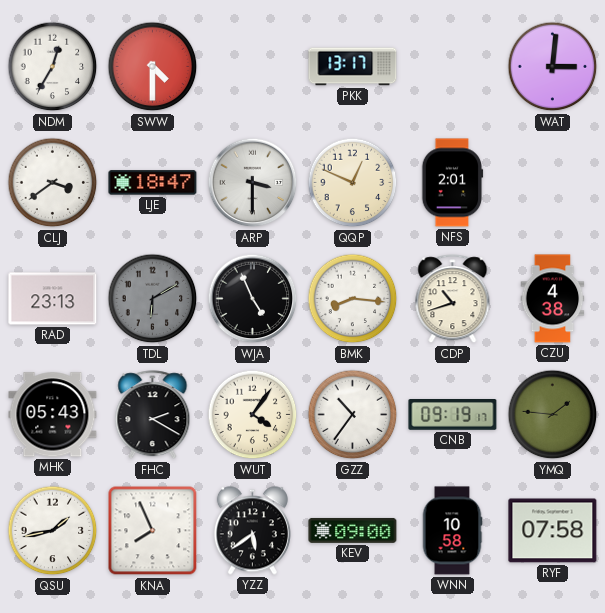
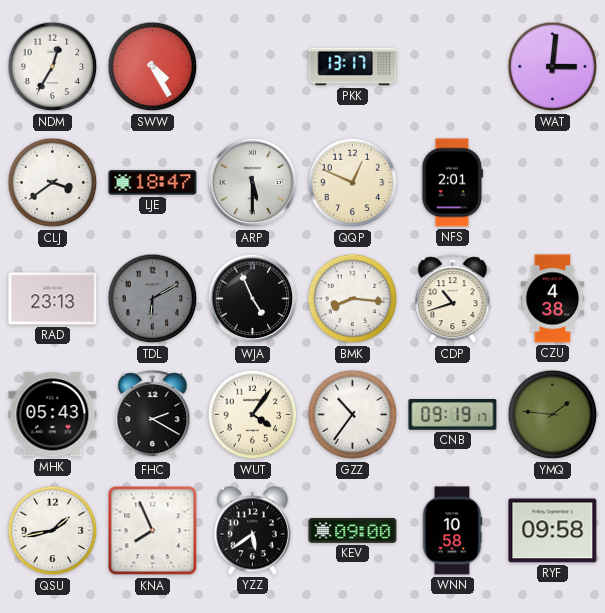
SWW: 4:30 -> 4:25 (153, 67)
ARP: 3:30 -> 5:30 (253, 183)
RYF: 07:58 -> 09:58 (553, 531)
